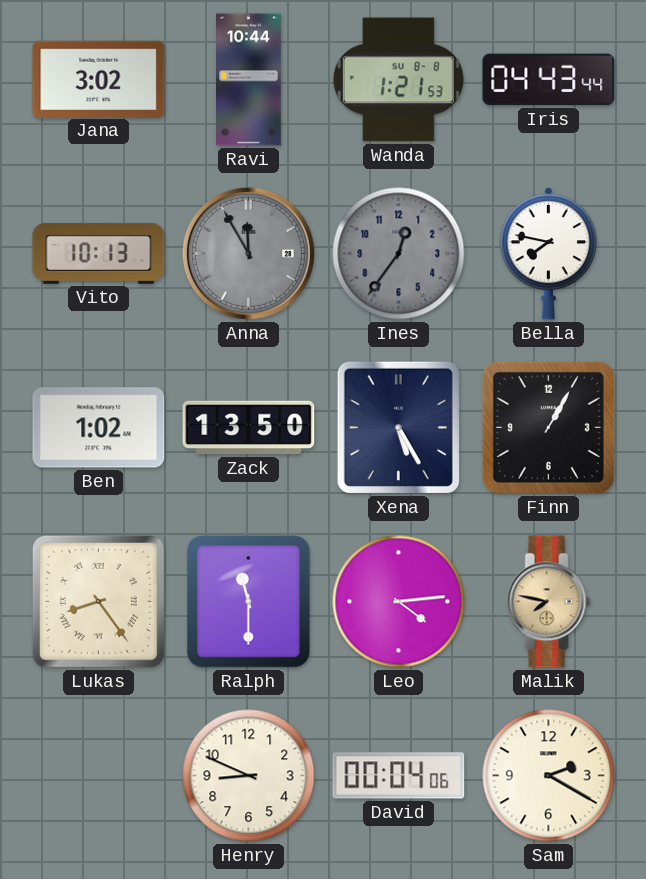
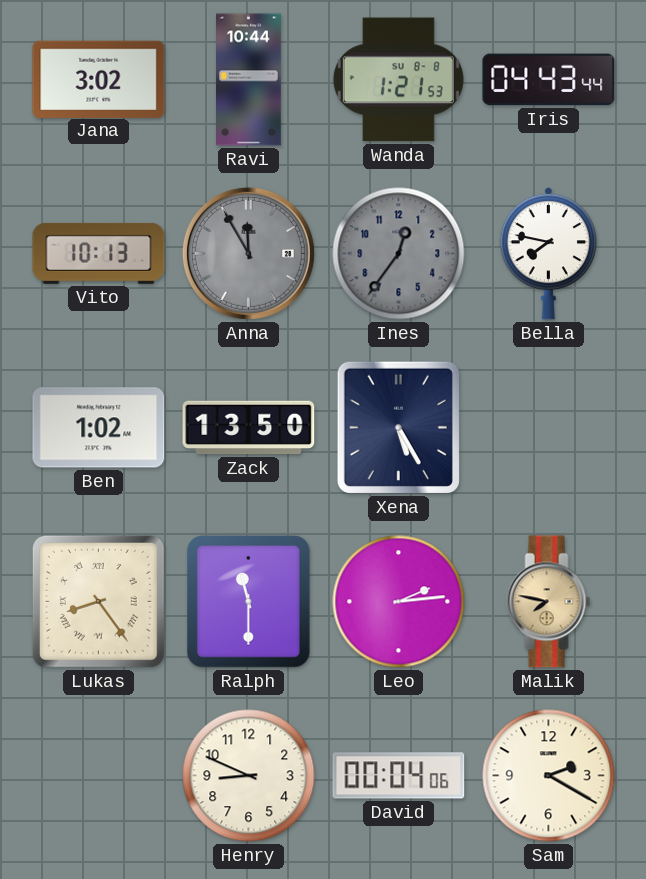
Finn: 1:05 -> none (548, 427)
Leo: 4:14 -> 2:14 (399, 602)
